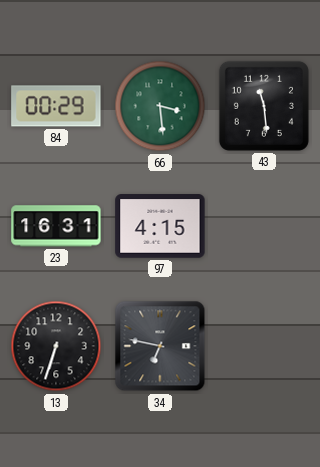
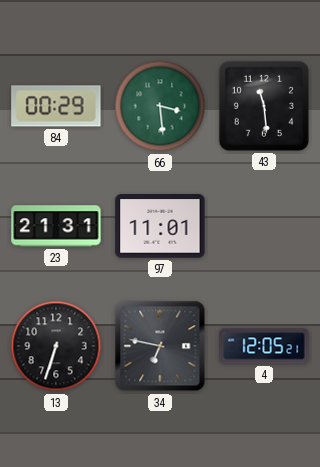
23: 16:31 -> 21:31 (56, 226)
97: 4:15 -> 11:01 (160, 226)
4: none -> 12:05 (264, 346)
